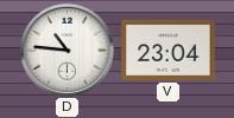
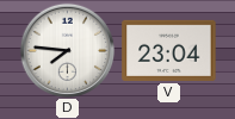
D: 10:46 -> 7:46 (67, 50)
